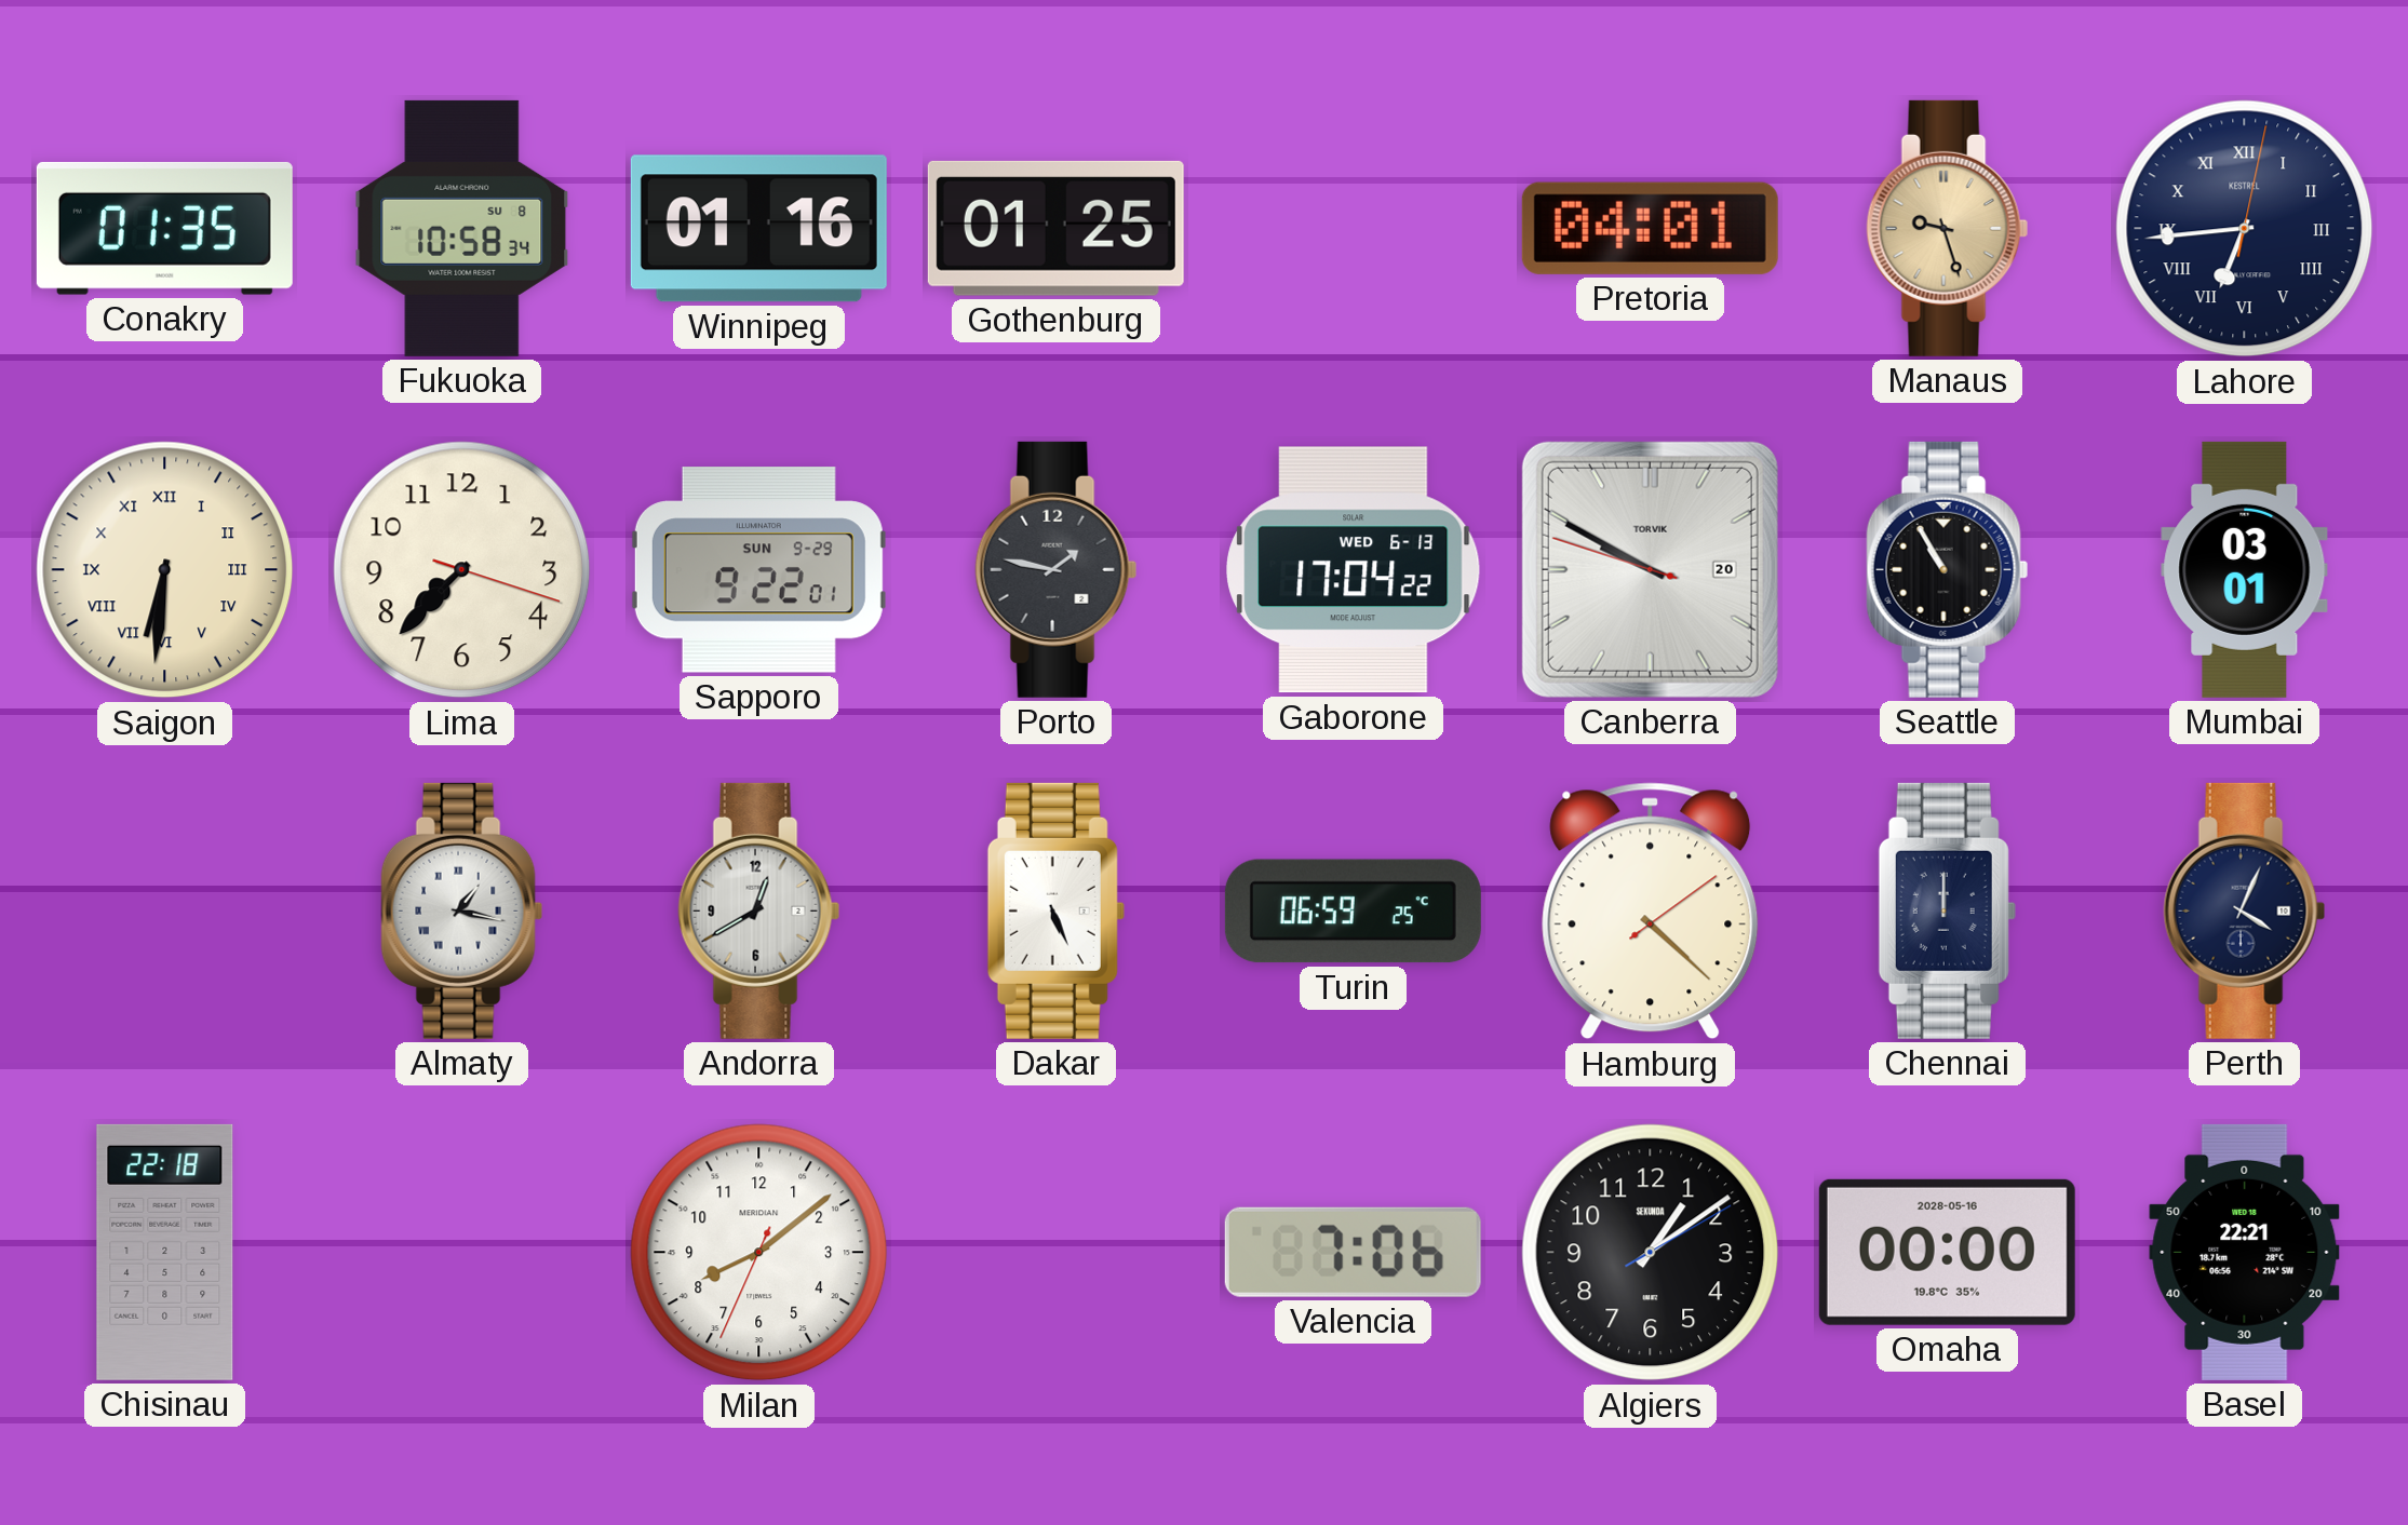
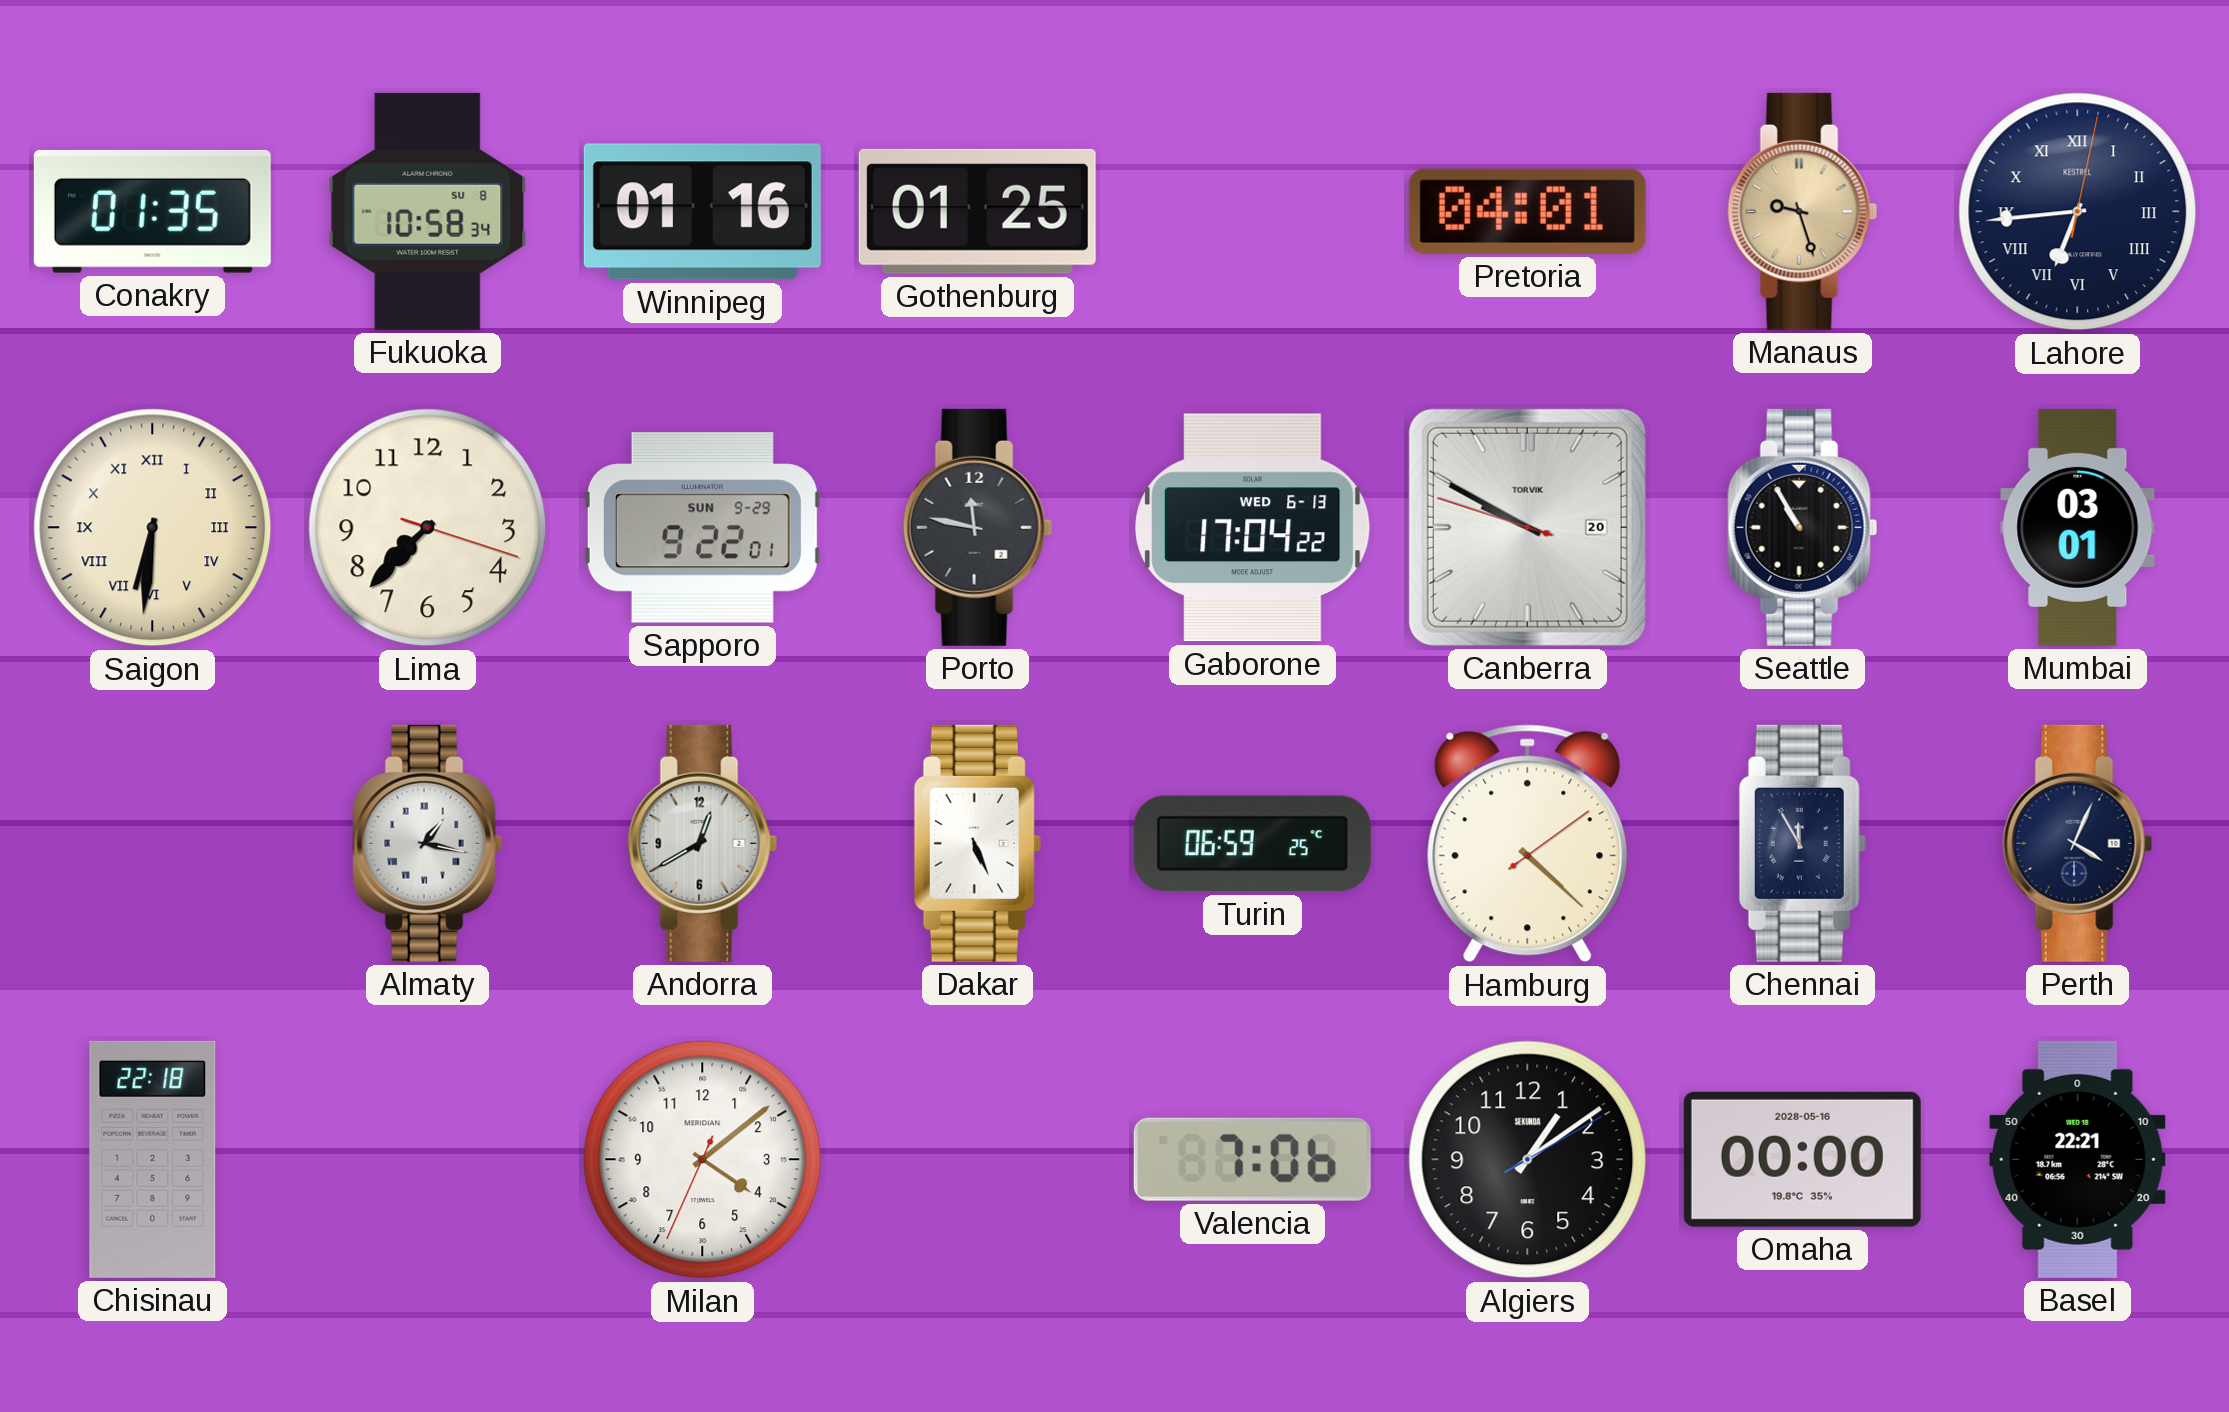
Porto: 1:47 -> 11:47 (978, 527)
Chennai: 12:00 -> 11:55 (1802, 843)
Milan: 8:08 -> 4:08 (703, 1160)
